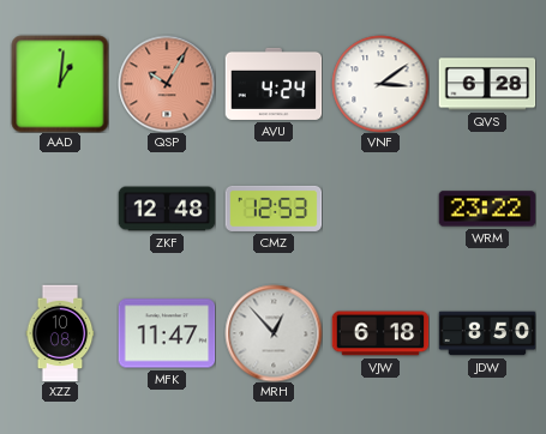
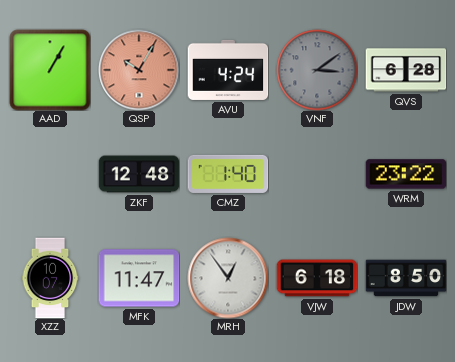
AAD: 1:01 -> 1:05 (50, 70)
VNF dial: white -> grey (317, 70)
CMZ: 12:53 -> 1:40 (228, 174)
XZZ: 10:08 -> 10:07 (50, 278)
MRH: 12:53 -> 12:54 (228, 278)
